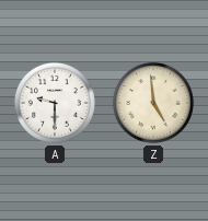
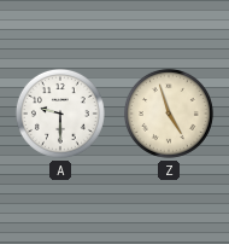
Z: 4:59 -> 4:57 (169, 114)
